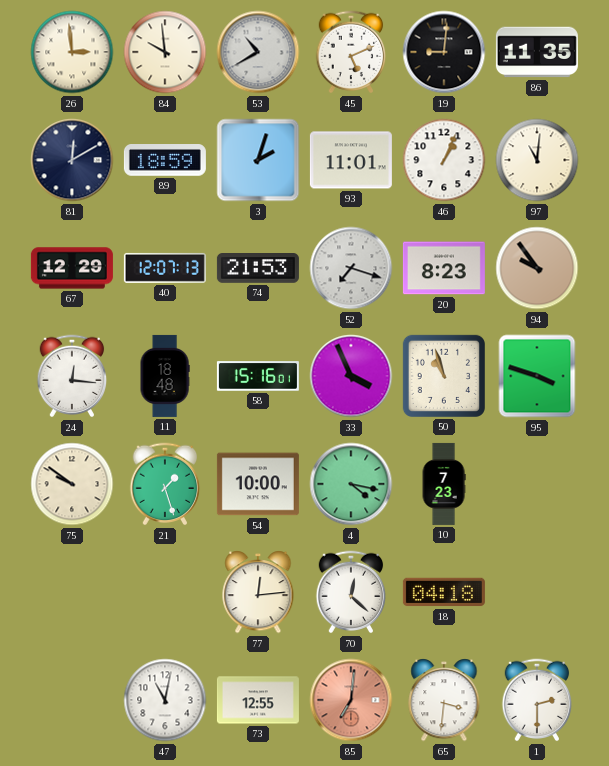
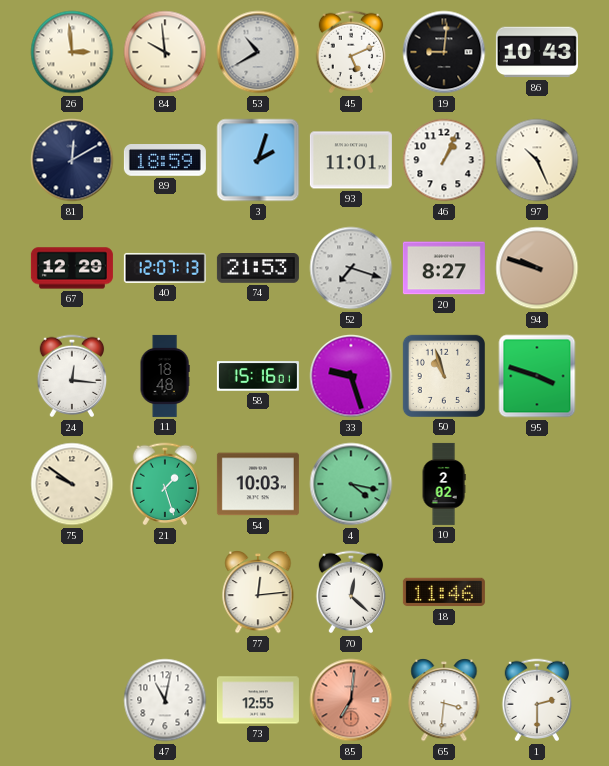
86: 11:35 -> 10:43 (537, 52)
97: 11:01 -> 10:26 (537, 160)
20: 8:23 -> 8:27 (444, 268)
94: 9:54 -> 9:48 (537, 268)
33: 3:56 -> 9:27 (351, 376)
54: 10:00 -> 10:03 (258, 484)
10: 7:23 -> 2:02 (444, 484)
18: 04:18 -> 11:46 (444, 592)
